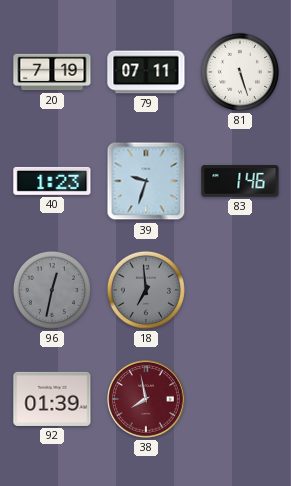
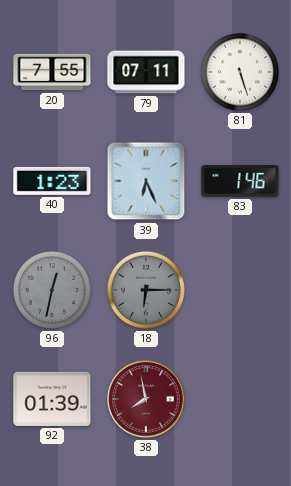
20: 7:19 -> 7:55 (52, 72)
39: 9:33 -> 6:26 (146, 181)
18: 6:59 -> 6:15 (146, 290)
